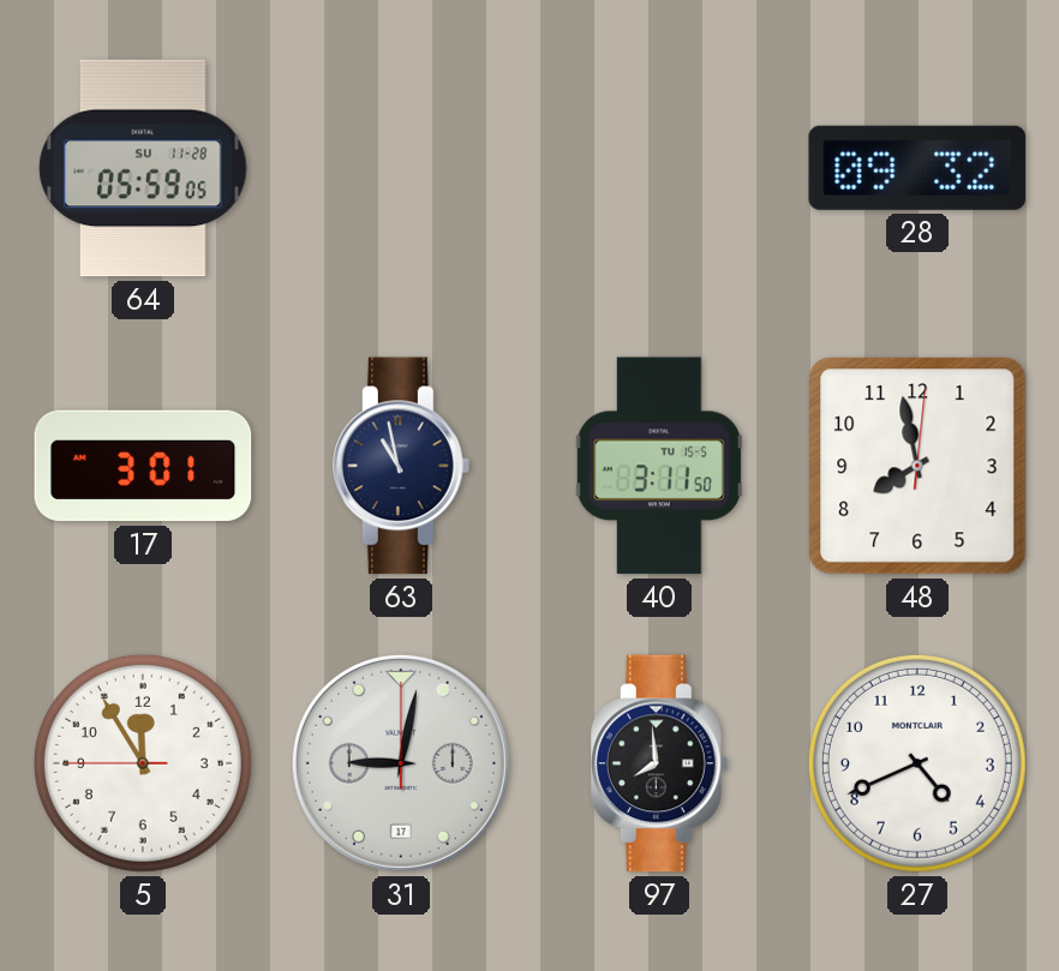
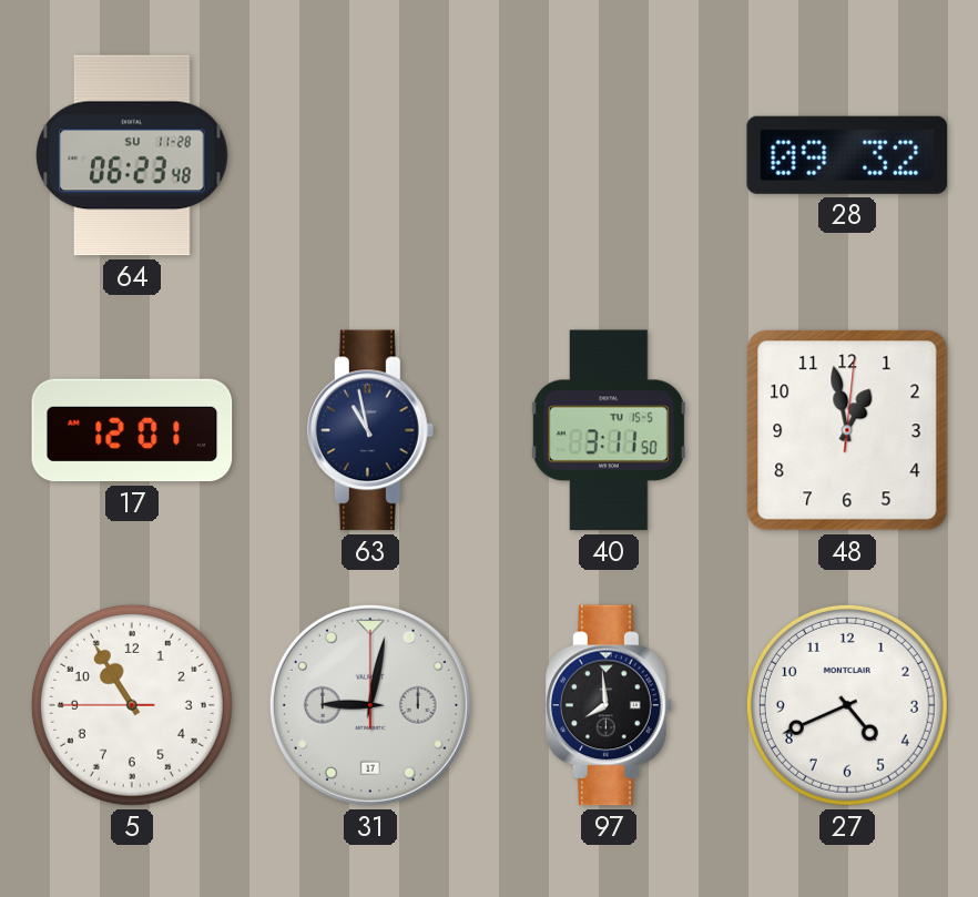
64: 05:59 -> 06:23 (132, 155)
17: 3:01 -> 12:01 (132, 430)
48: 7:58 -> 12:58 (847, 430)
5: 11:54 -> 10:54 (132, 705)
